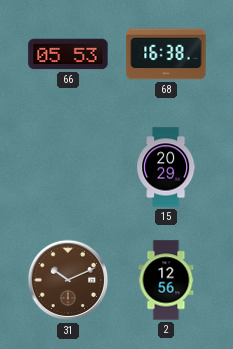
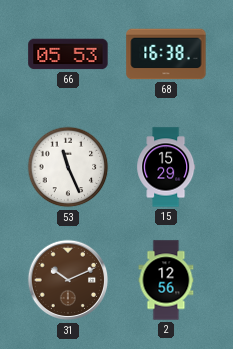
53: none -> 11:26 (68, 167)
15: 20:29 -> 15:29 (166, 167)
